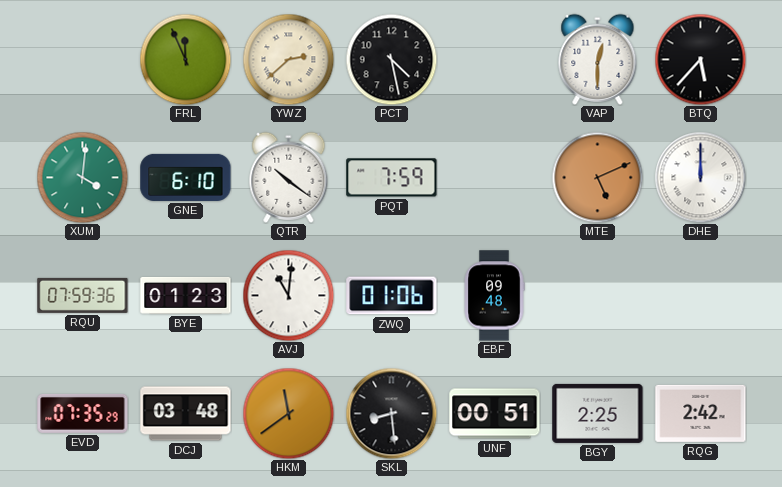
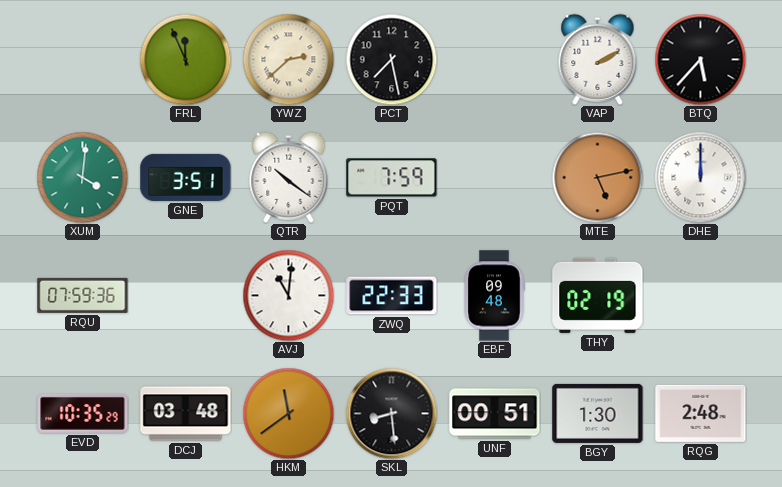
PCT: 4:28 -> 7:28 (391, 59)
VAP: 12:30 -> 2:10 (598, 59)
GNE: 6:10 -> 3:51 (186, 177)
MTE: 5:11 -> 5:13 (597, 177)
BYE: 01:23 -> none (186, 295)
ZWQ: 01:06 -> 22:33 (392, 296)
THY: none -> 02:19 (598, 295)
EVD: 07:35 -> 10:35 (83, 413)
BGY: 2:25 -> 1:30 (598, 413)
RQG: 2:42 -> 2:48 (701, 413)
